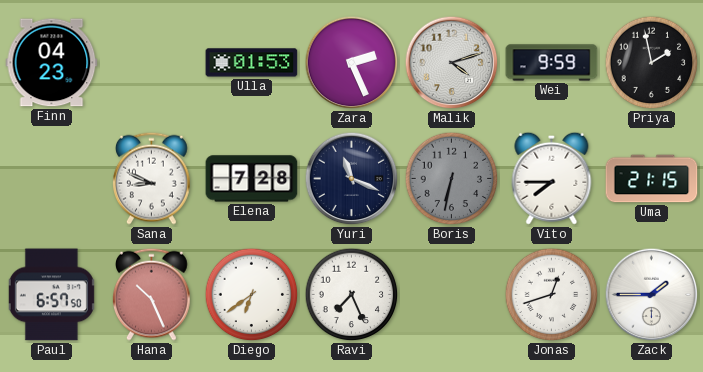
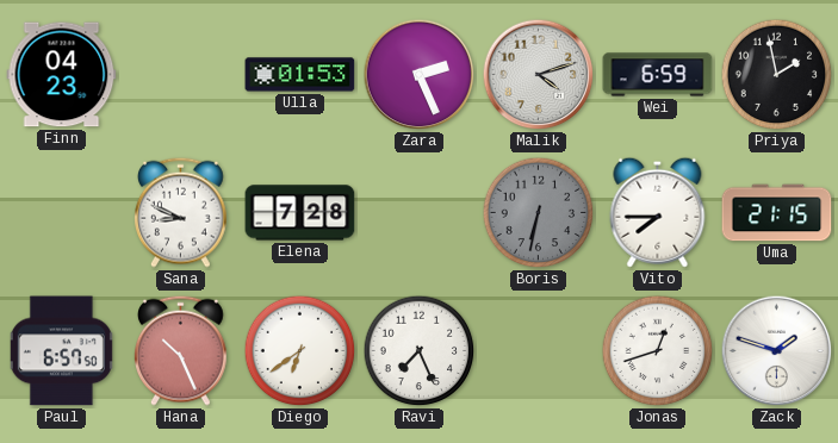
Wei: 9:59 -> 6:59 (658, 75)
Yuri: 11:19 -> none (352, 179)
Zack: 1:45 -> 1:48 (777, 351)
